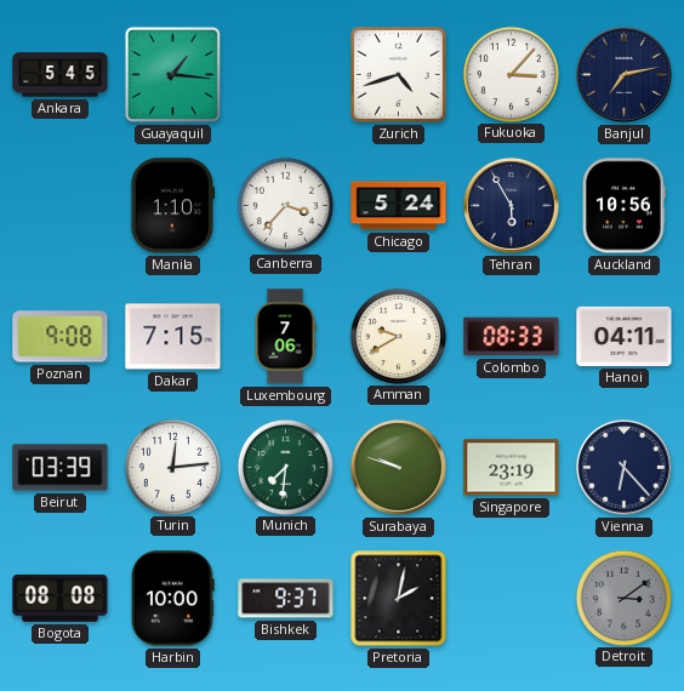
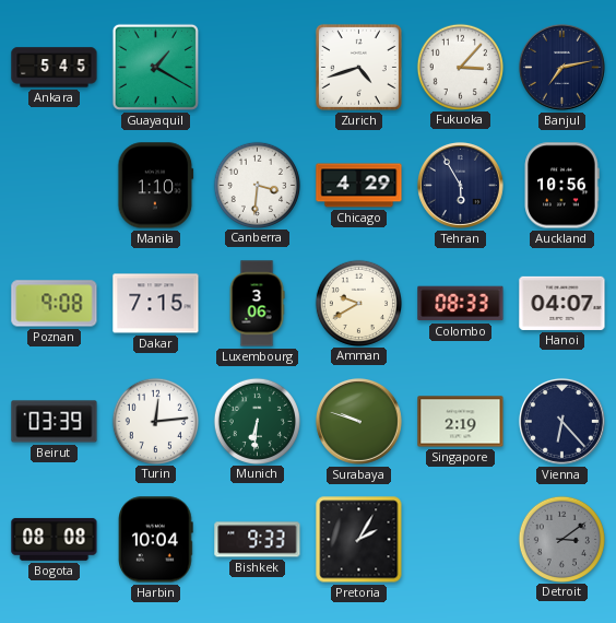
Guayaquil: 1:16 -> 1:20 (155, 67)
Canberra: 3:37 -> 3:31 (257, 185)
Chicago: 5:24 -> 4:29 (359, 186)
Luxembourg: 7:06 -> 3:06 (257, 304)
Hanoi: 04:11 -> 04:07 (562, 303)
Munich: 7:31 -> 6:31 (257, 421)
Singapore: 23:19 -> 2:19 (461, 422)
Harbin: 10:00 -> 10:04 (156, 540)
Bishkek: 9:37 -> 9:33 (258, 540)
Pretoria: 2:02 -> 2:05 (359, 540)
